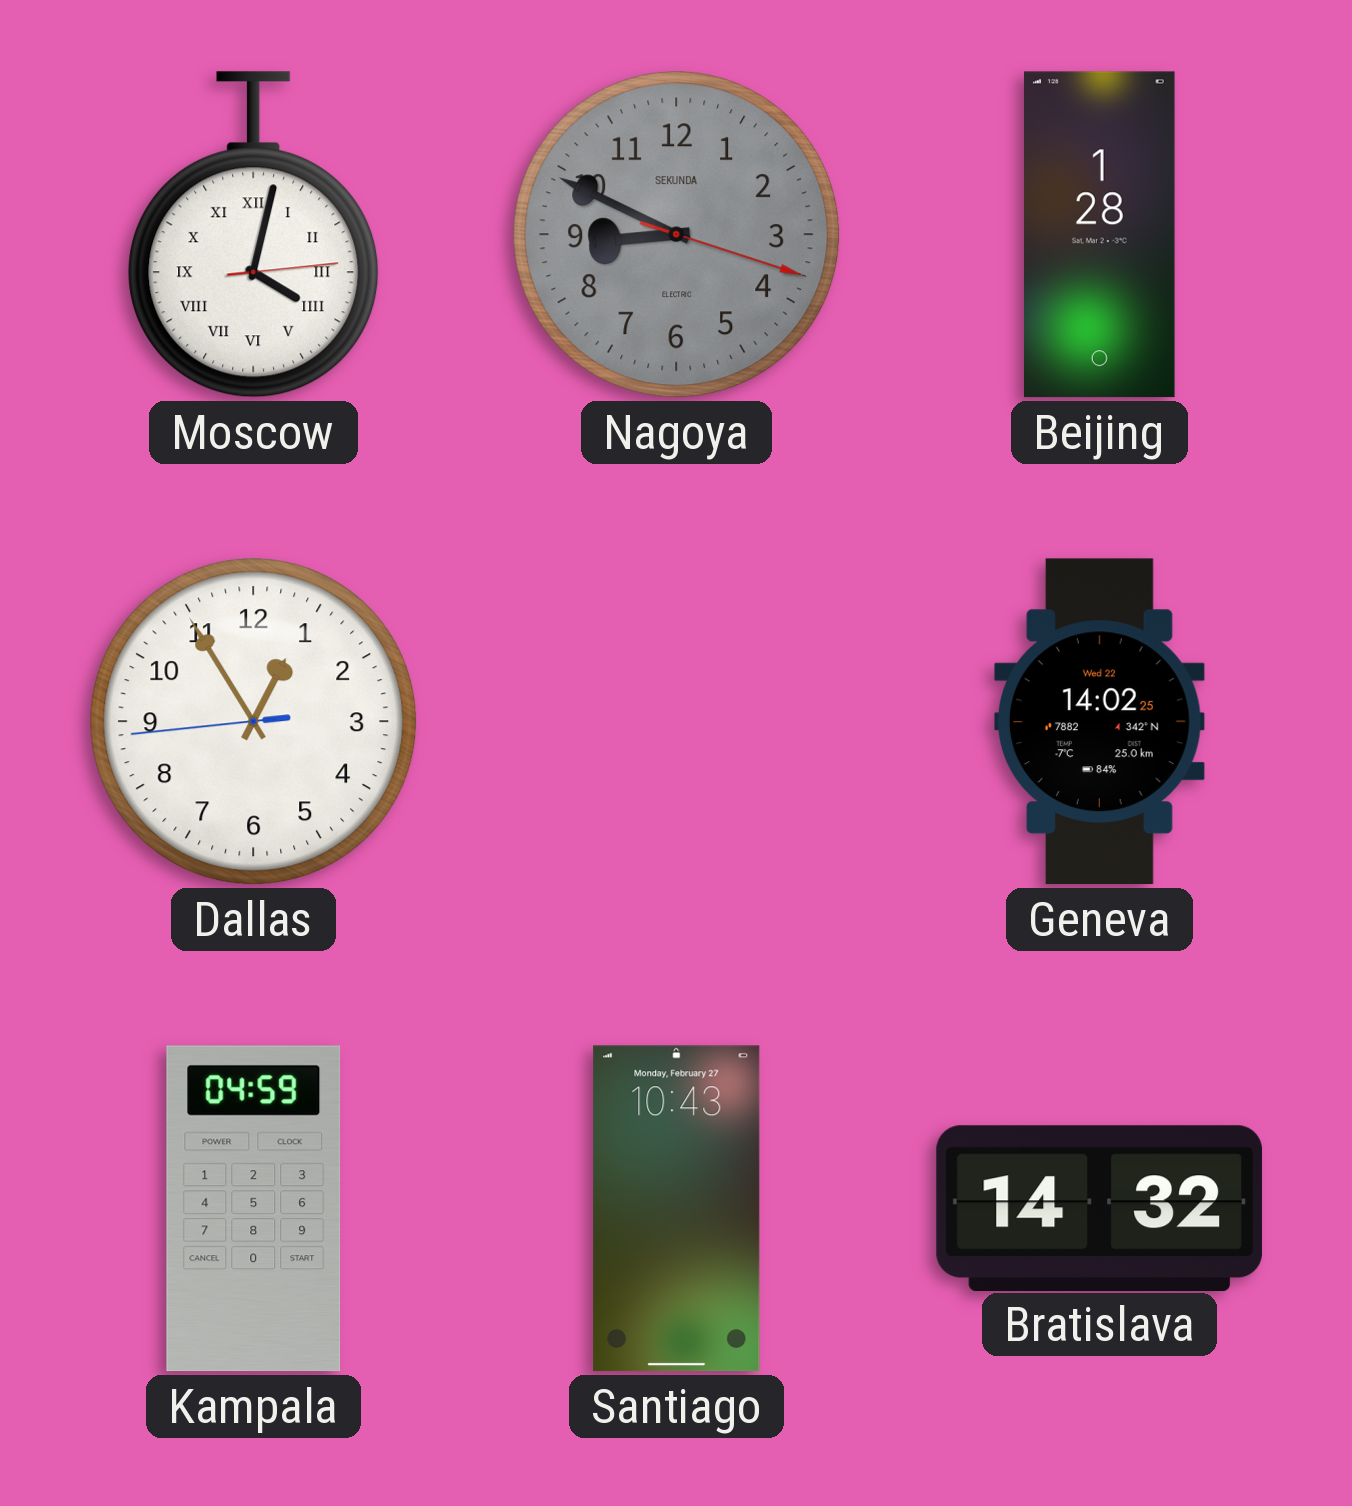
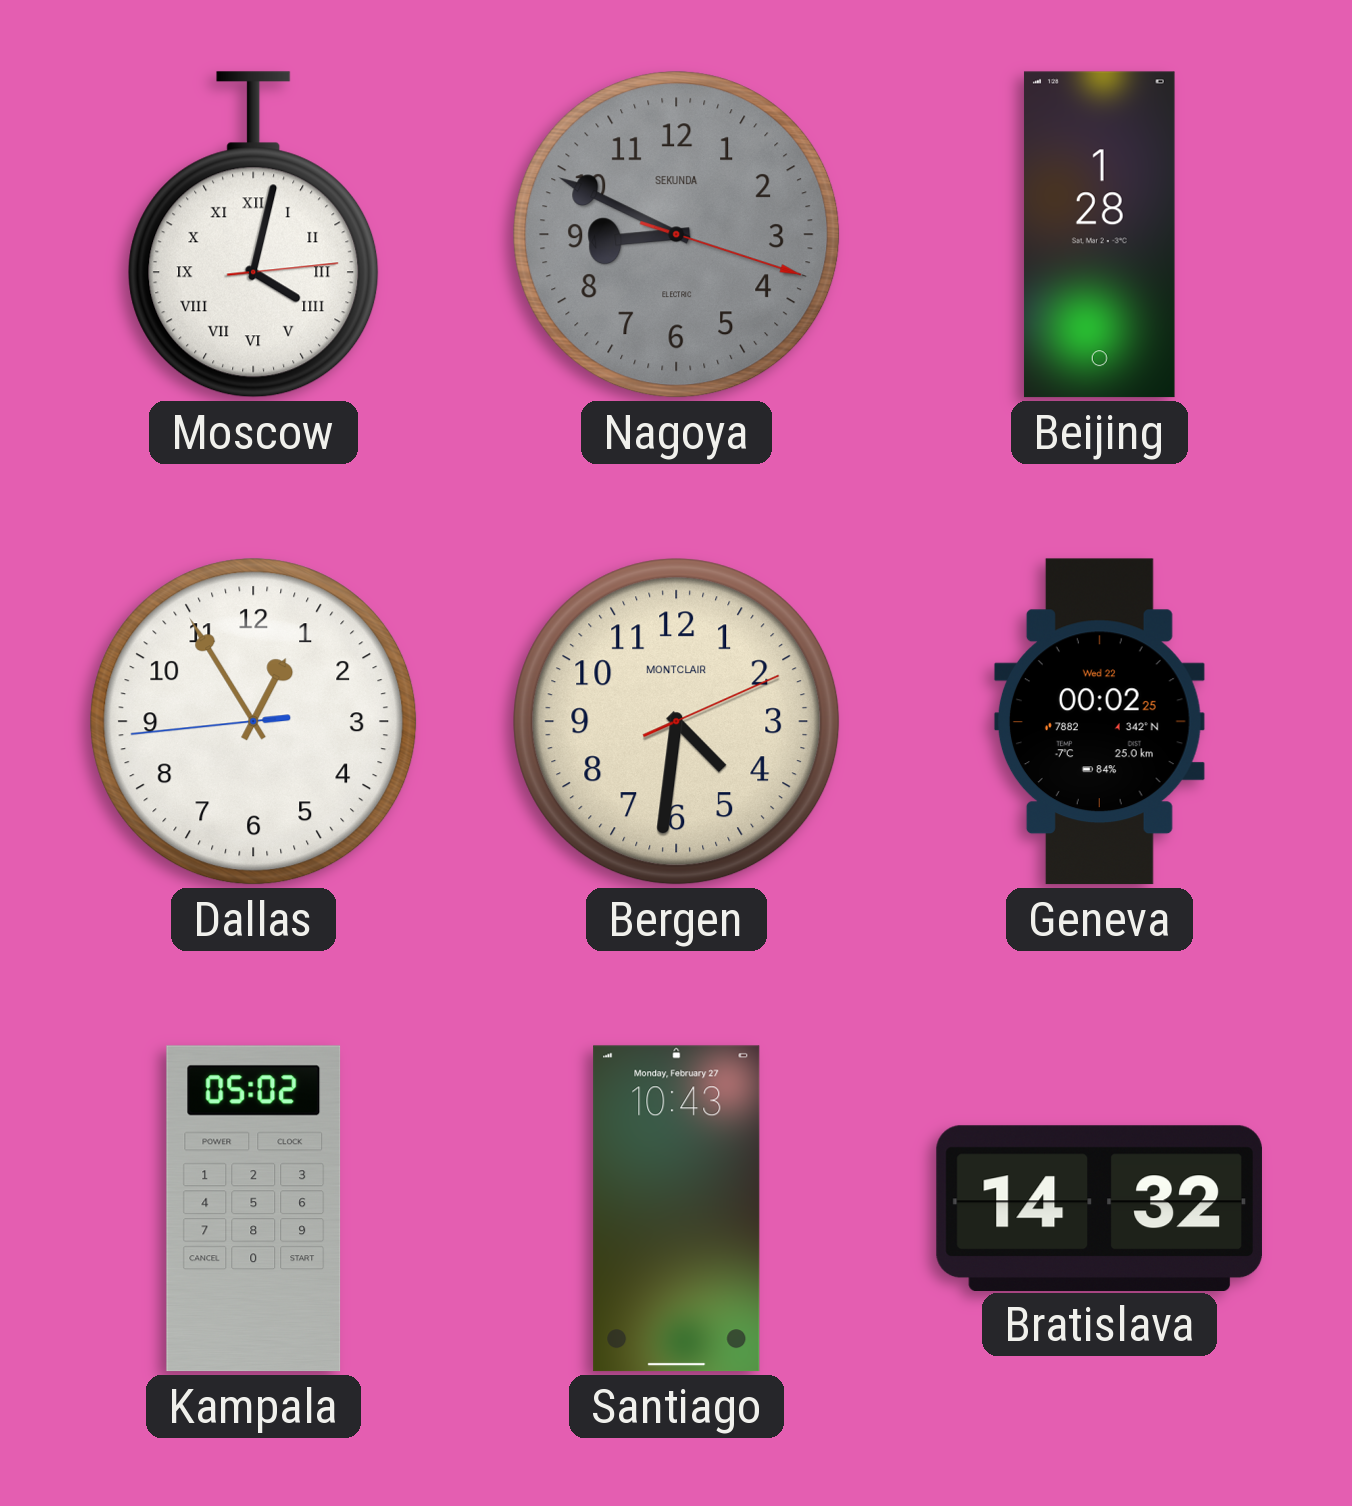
Bergen: none -> 4:31 (677, 722)
Geneva: 14:02 -> 00:02 (1099, 722)
Kampala: 04:59 -> 05:02 (254, 1209)
